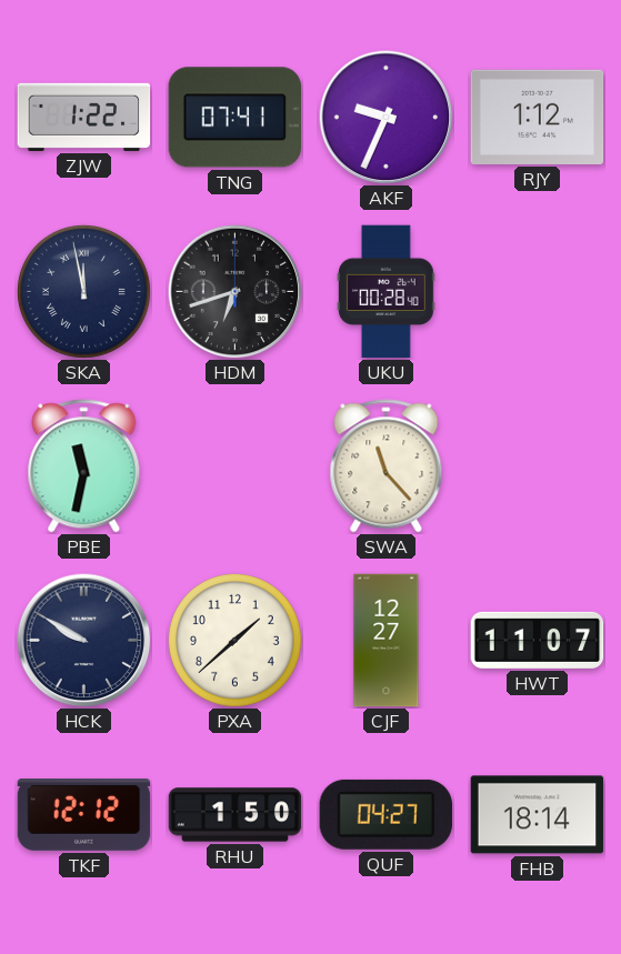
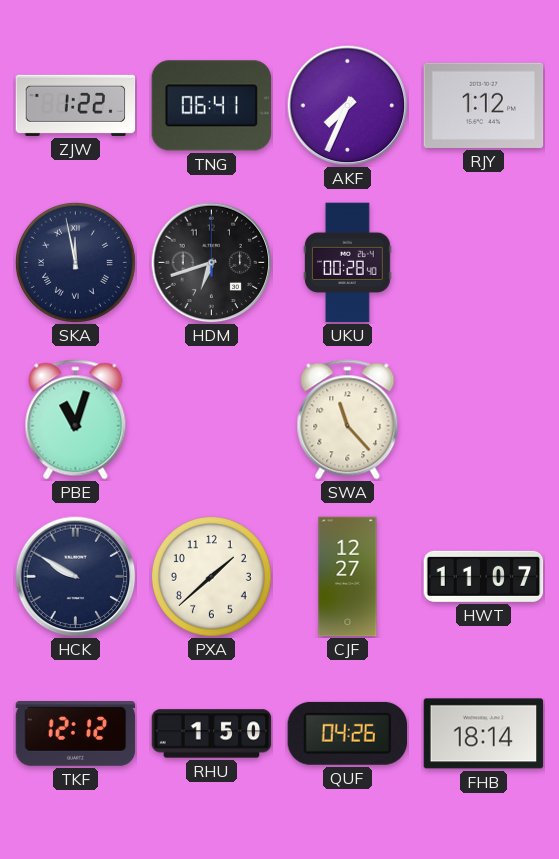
TNG: 07:41 -> 06:41 (212, 106)
AKF: 9:34 -> 7:34 (348, 106)
PBE: 11:32 -> 11:03 (76, 420)
QUF: 04:27 -> 04:26 (347, 733)
